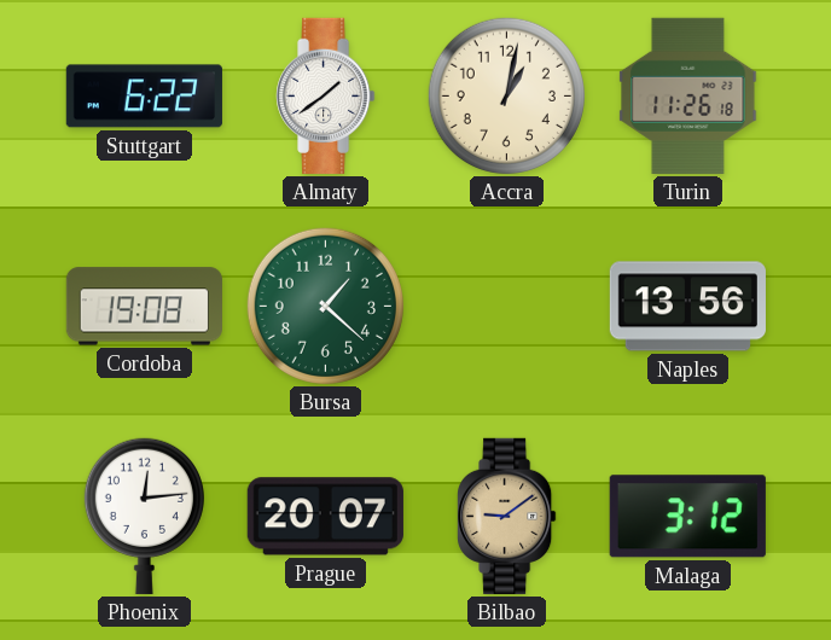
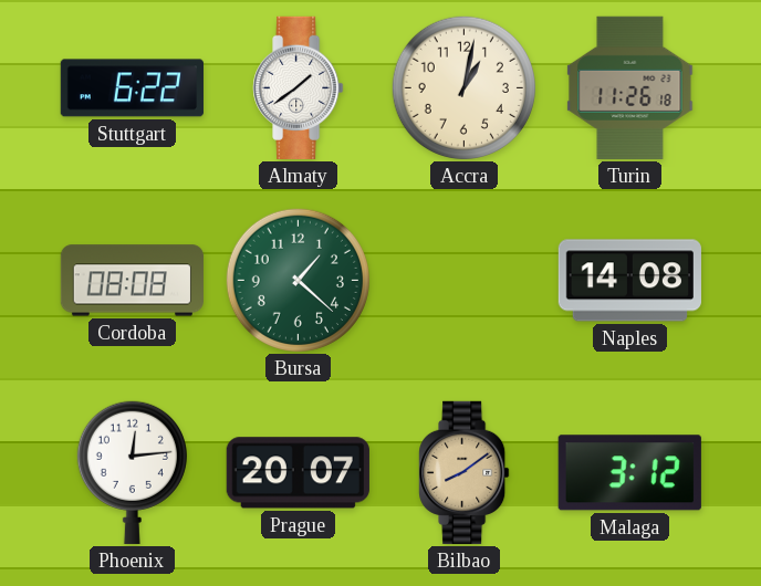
Cordoba: 19:08 -> 08:08 (132, 281)
Naples: 13:56 -> 14:08 (629, 281)
Bilbao: 9:09 -> 8:09 (465, 472)
